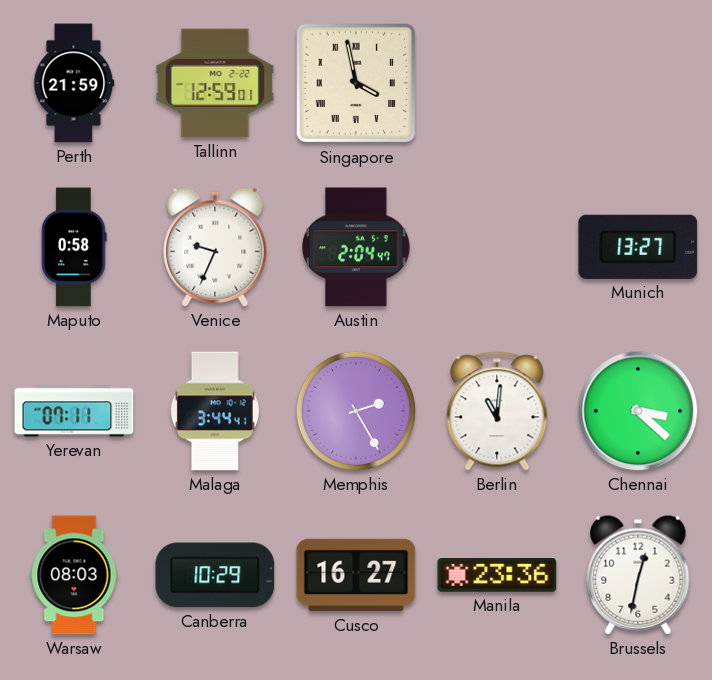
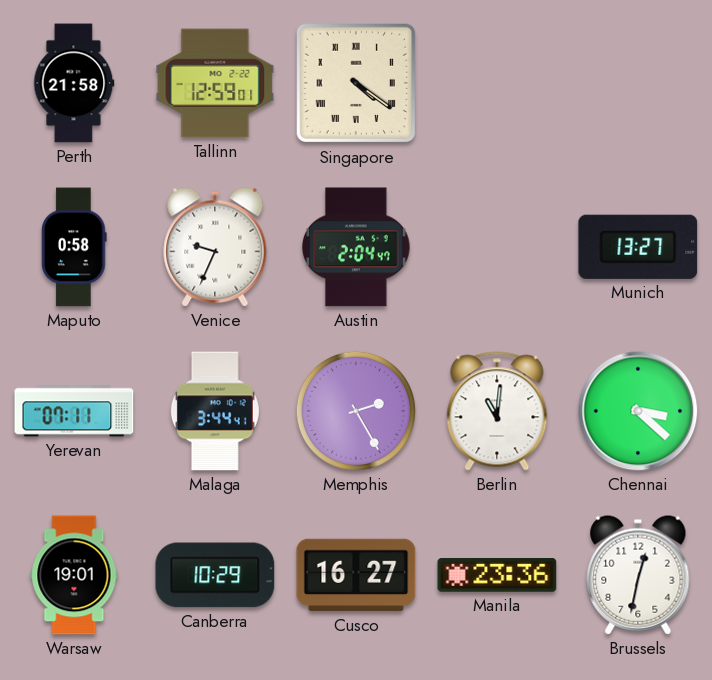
Perth: 21:59 -> 21:58 (74, 83)
Singapore: 3:58 -> 4:21 (356, 83)
Warsaw: 08:03 -> 19:01 (74, 575)
